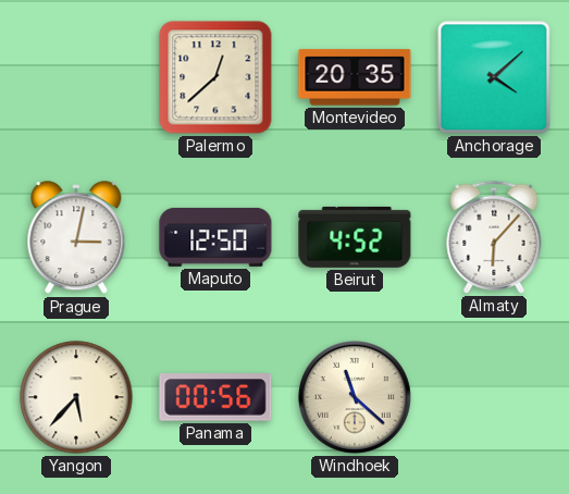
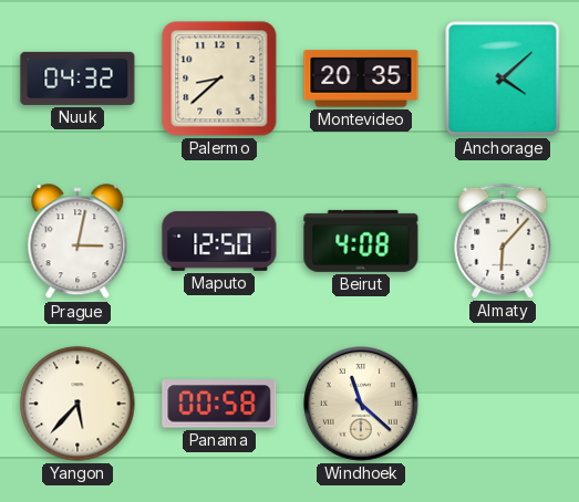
Nuuk: none -> 04:32 (77, 79)
Palermo: 12:38 -> 8:38 (219, 79)
Beirut: 4:52 -> 4:08 (361, 241)
Panama: 00:56 -> 00:58 (219, 404)
